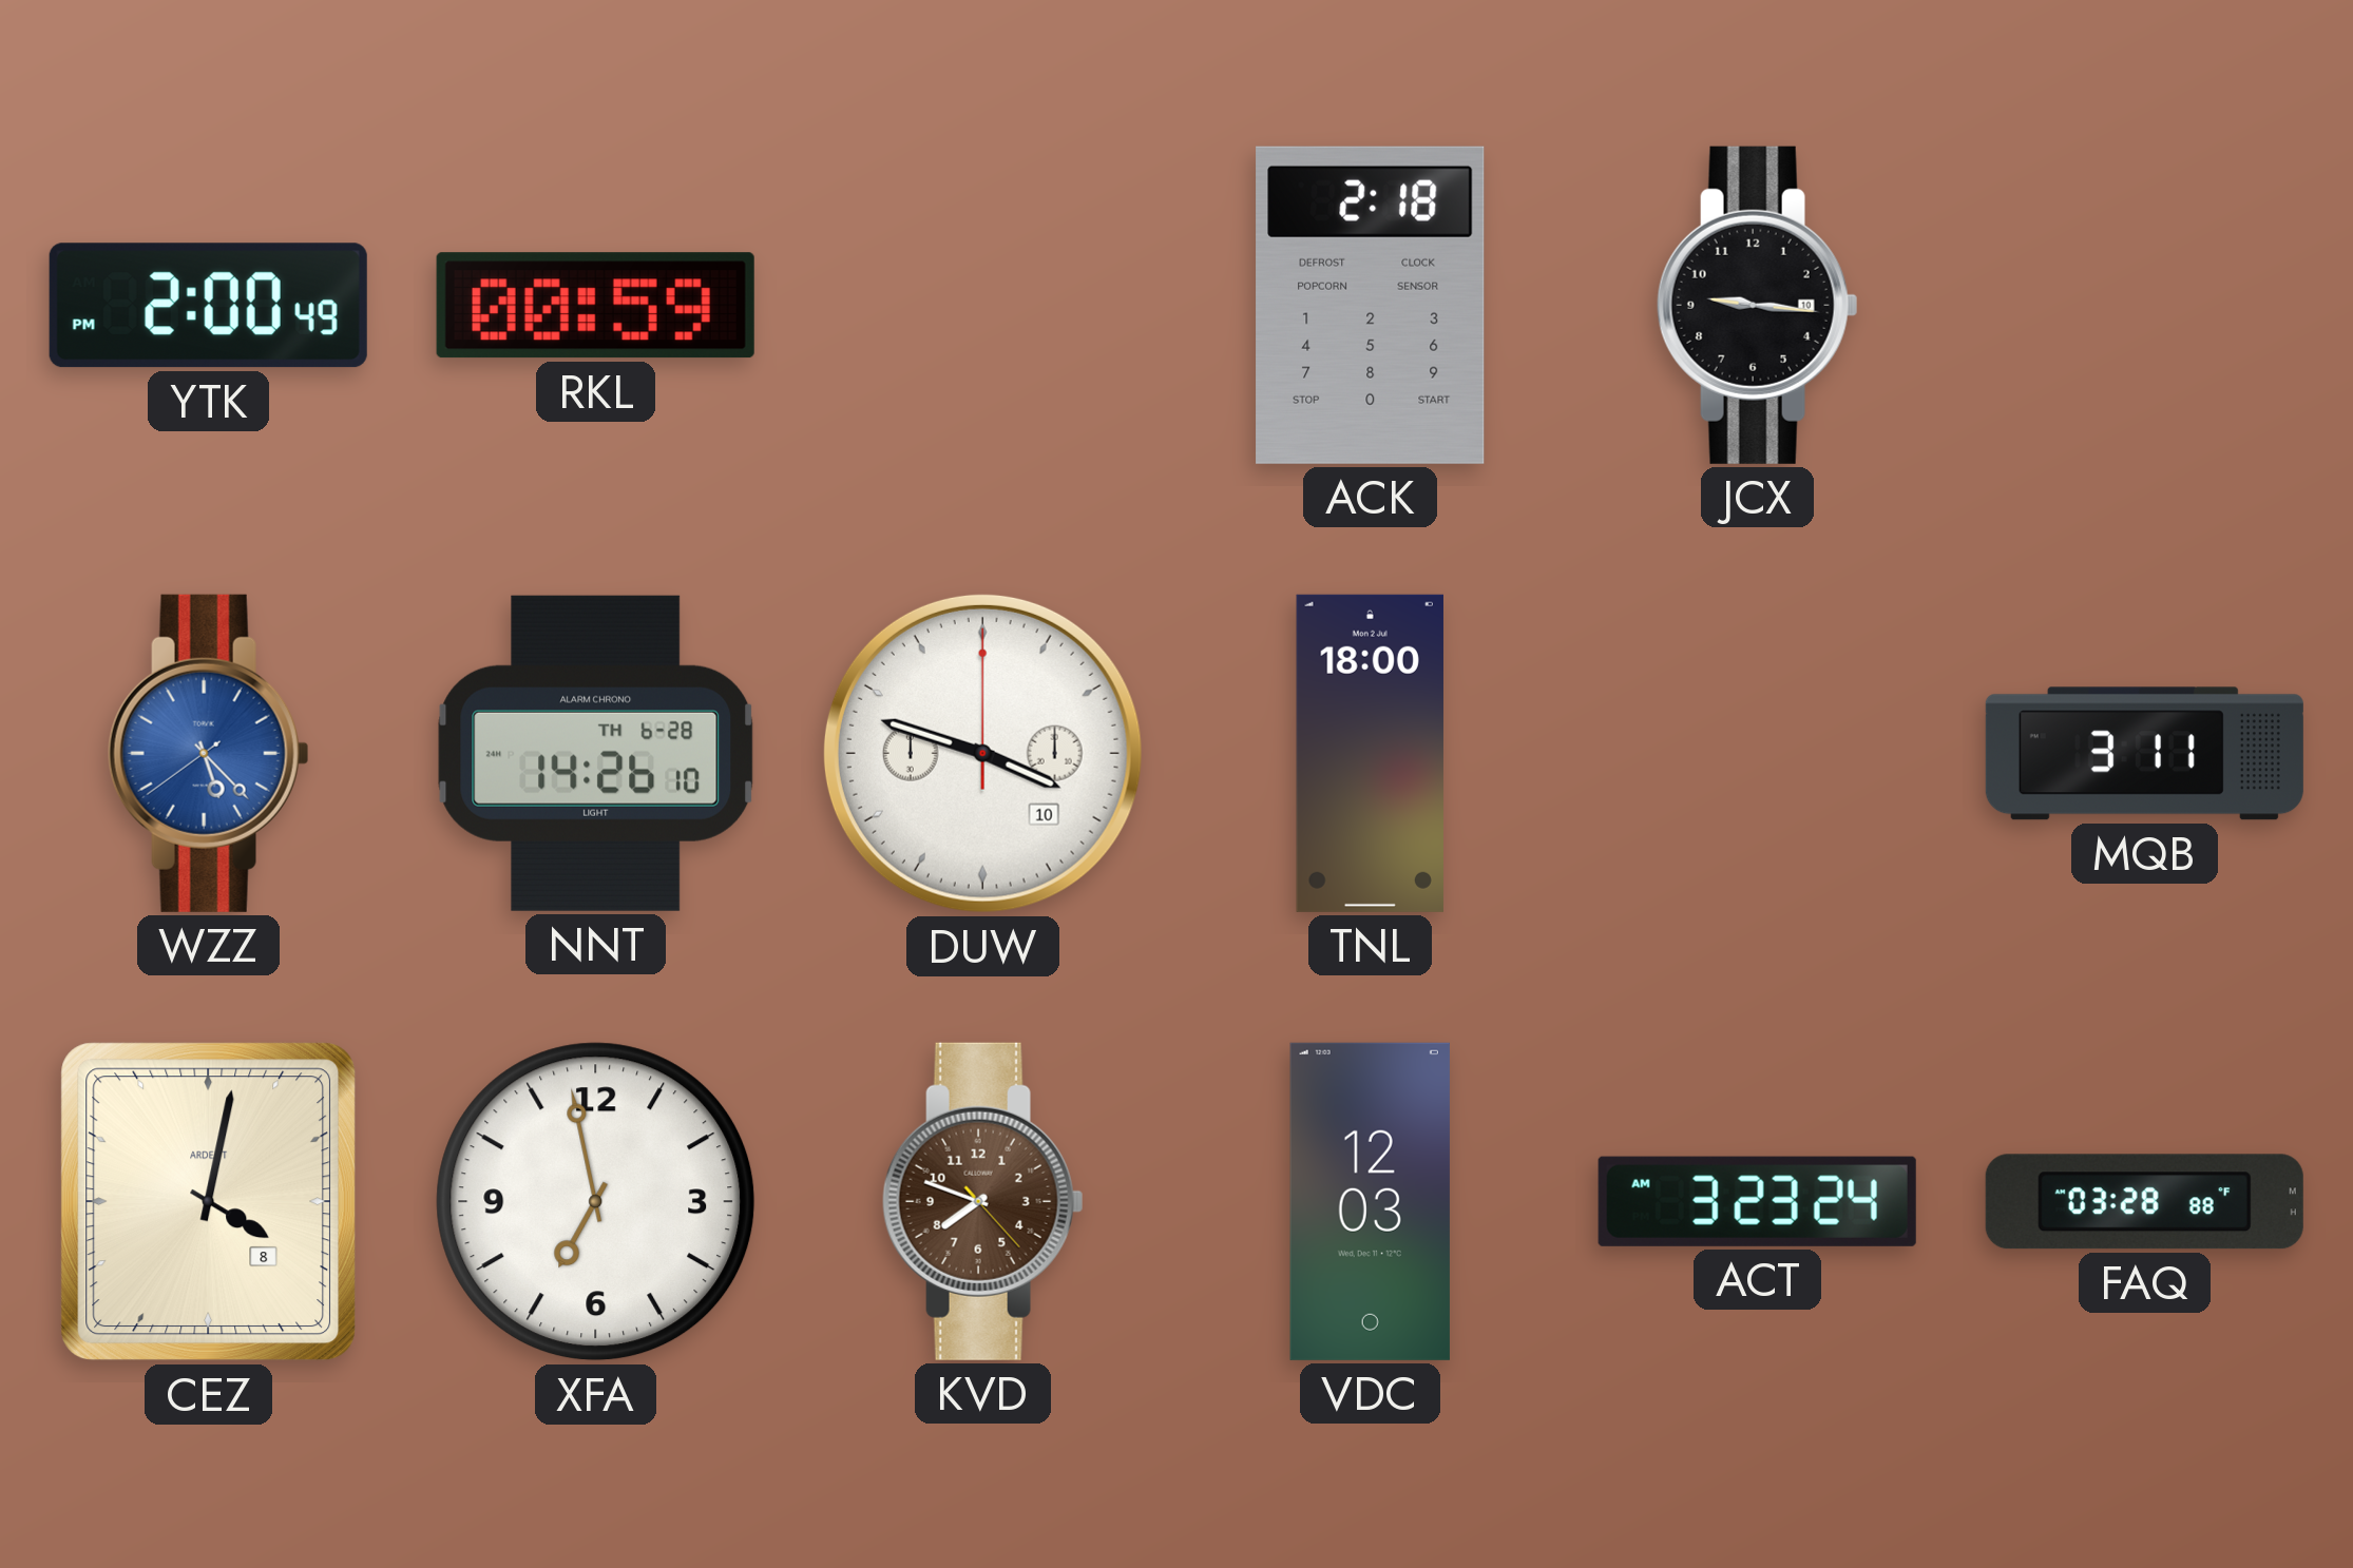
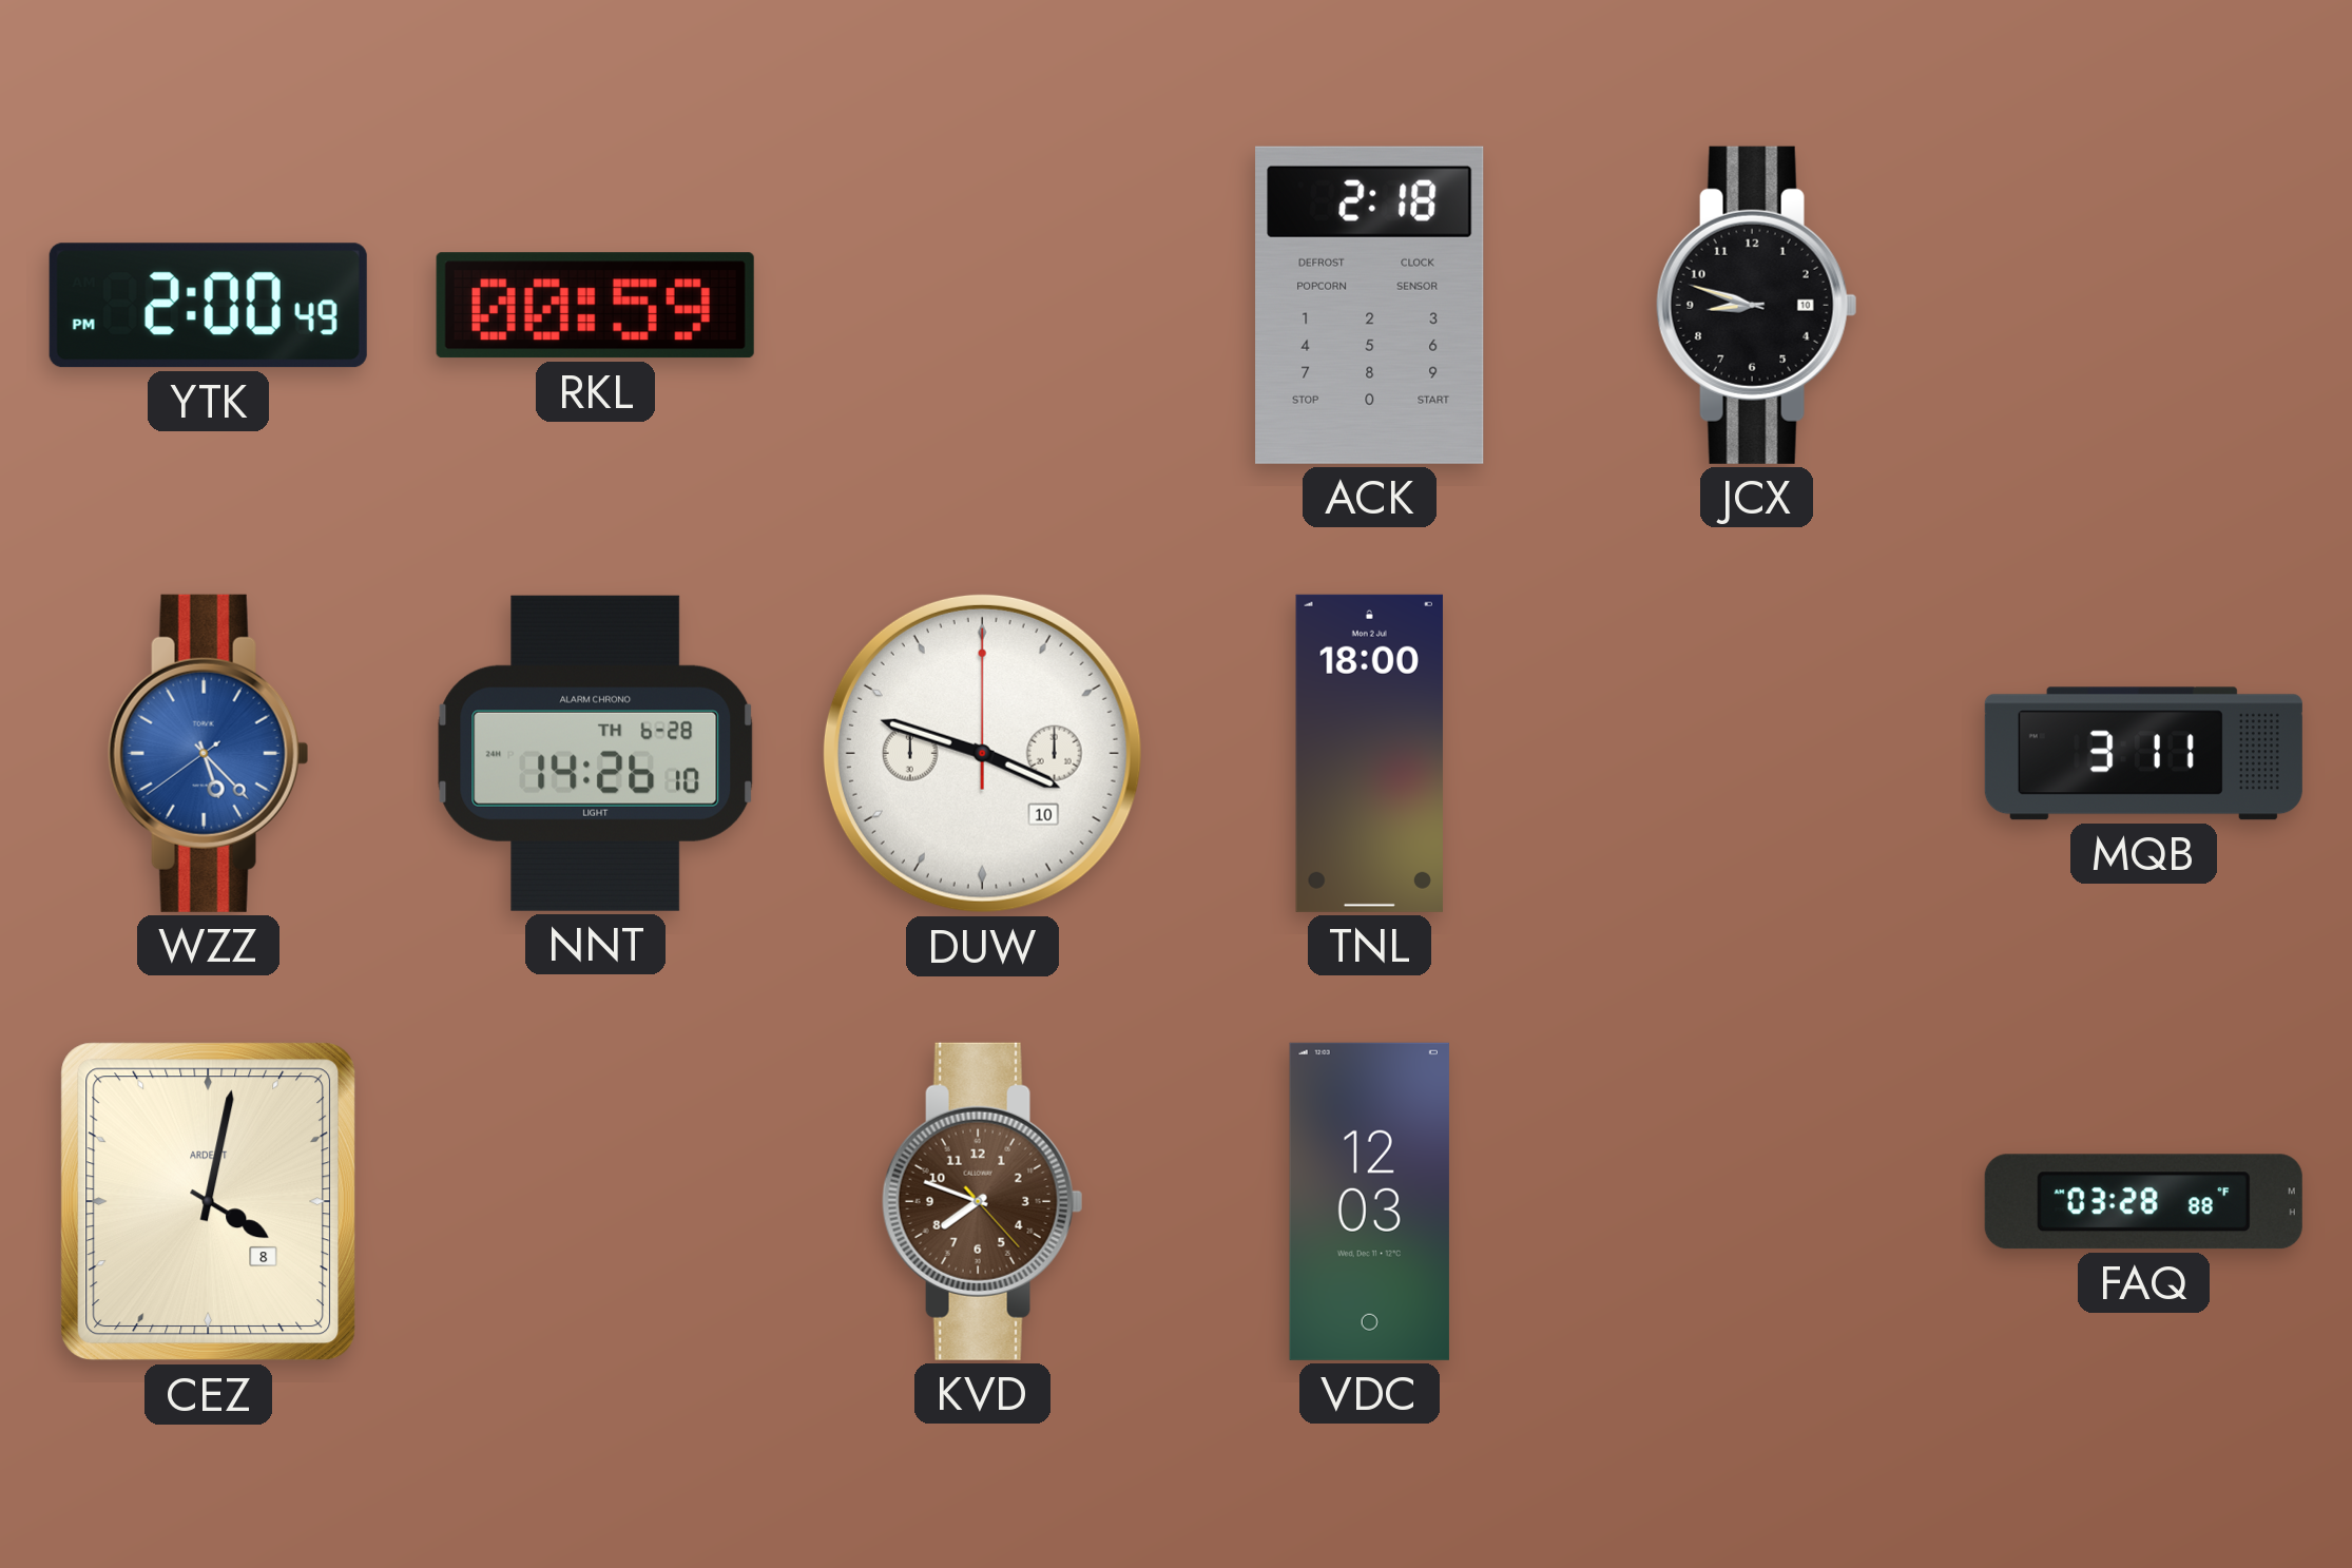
JCX: 9:16 -> 8:48 (1756, 305)
XFA: 6:58 -> none (596, 1202)
ACT: 3:23 -> none (1757, 1201)
